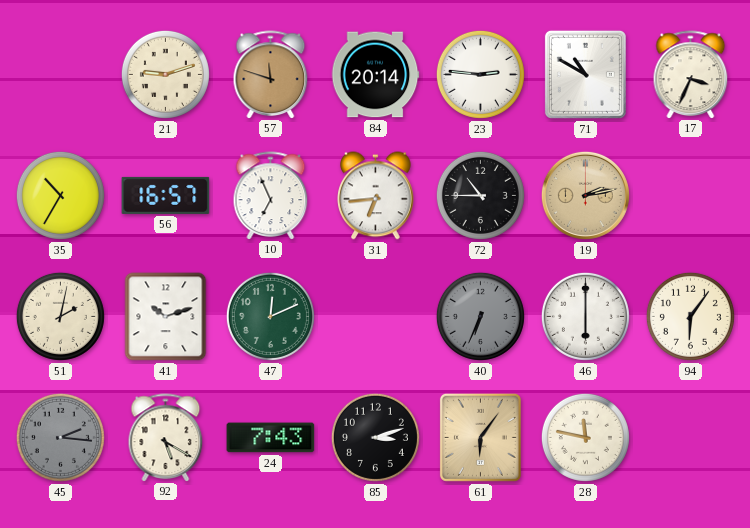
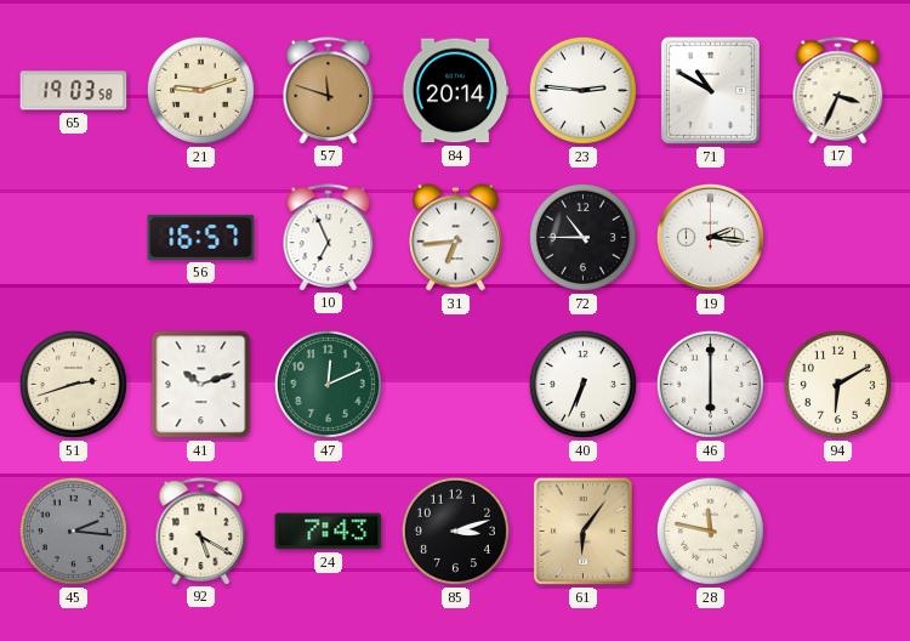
65: none -> 19:03 (74, 91)
35: 10:35 -> none (60, 195)
19: 2:13 -> 2:16 (710, 237)
19 dial: champagne -> white (710, 237)
51: 2:02 -> 2:42 (73, 384)
40 dial: grey -> white (582, 384)
94: 6:06 -> 6:10 (837, 384)
